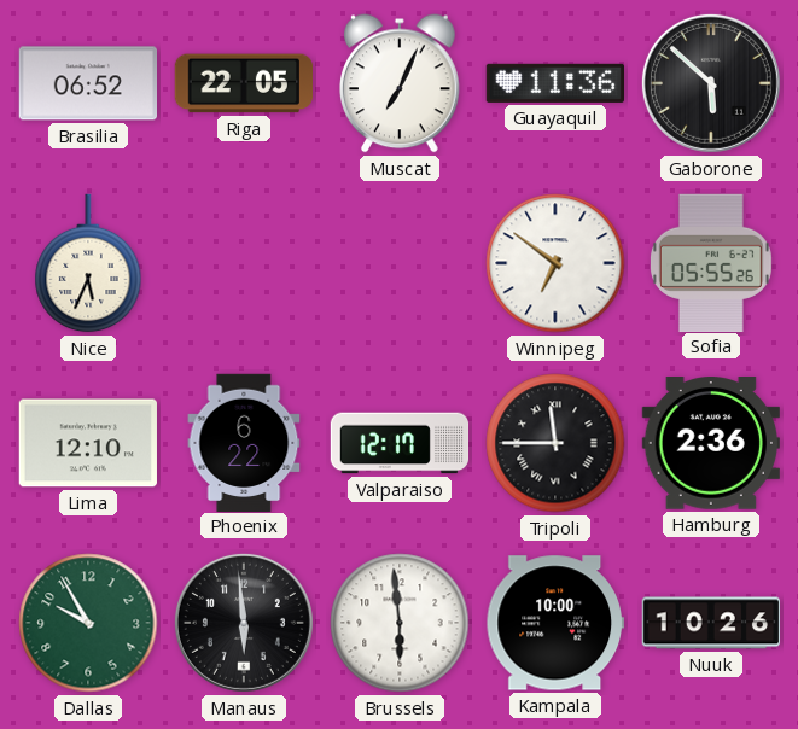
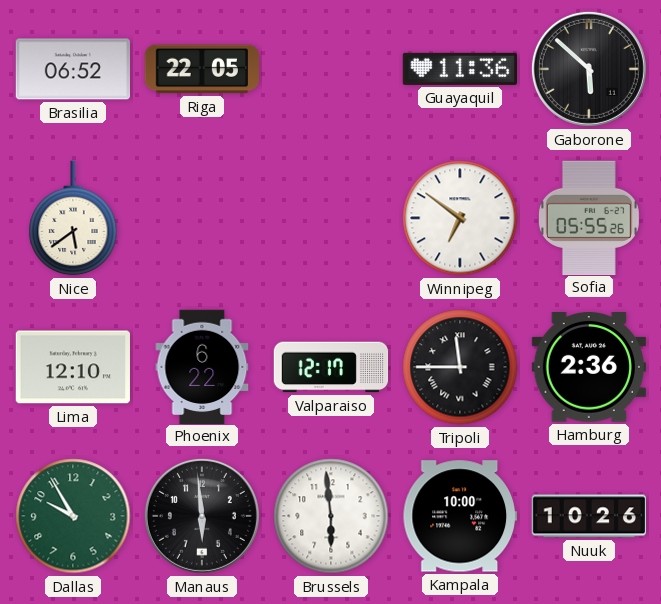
Muscat: 7:04 -> none (401, 83)
Nice: 5:34 -> 5:39 (73, 218)
